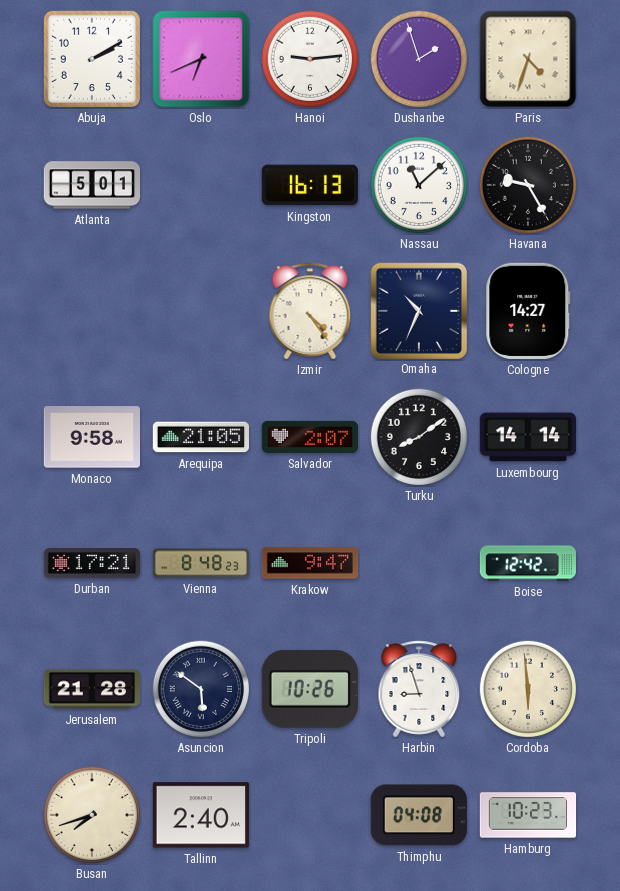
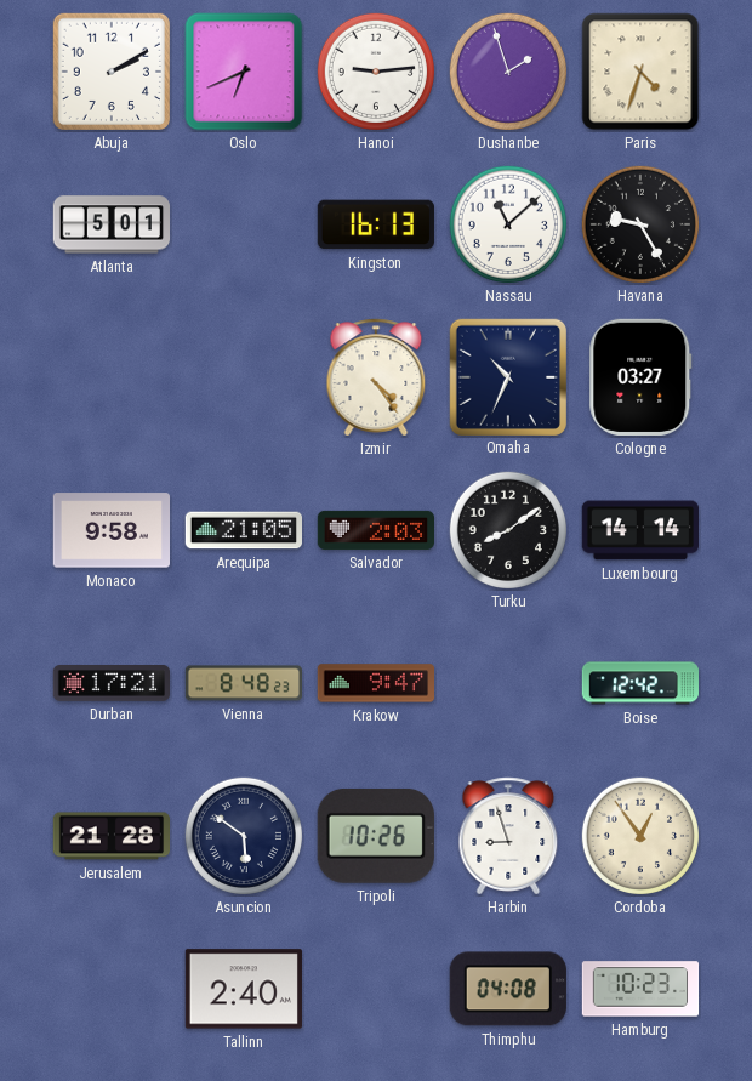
Cologne: 14:27 -> 03:27 (640, 377)
Salvador: 2:07 -> 2:03 (375, 530)
Cordoba: 5:59 -> 12:54 (639, 835)
Busan: 7:42 -> none (91, 814)
